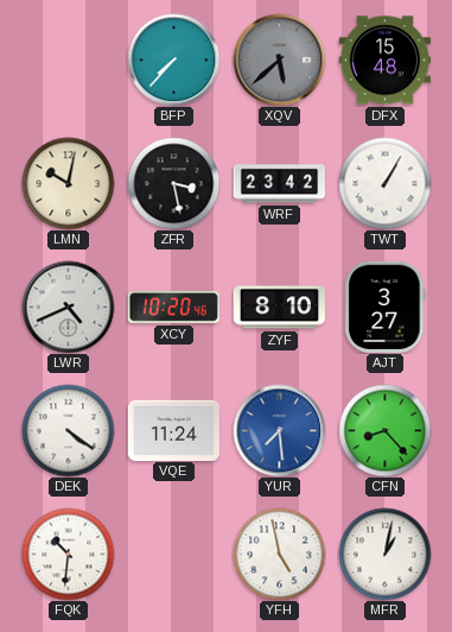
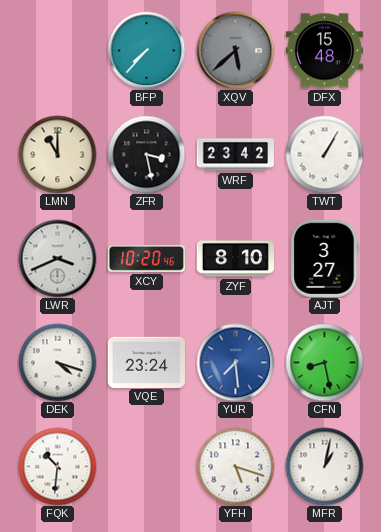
LMN: 10:02 -> 11:00 (57, 154)
LWR: 4:41 -> 3:41 (57, 258)
DEK: 4:21 -> 4:18 (57, 362)
VQE: 11:24 -> 23:24 (146, 362)
CFN: 8:23 -> 8:28 (324, 362)
YFH: 4:58 -> 5:18 (235, 466)
